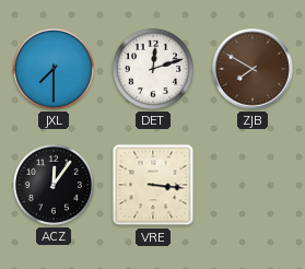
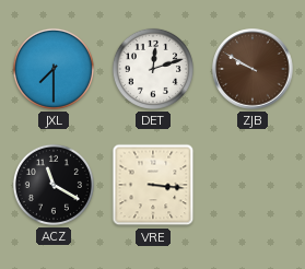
ZJB: 7:50 -> 9:50 (253, 69)
ACZ: 12:06 -> 11:20 (54, 185)
